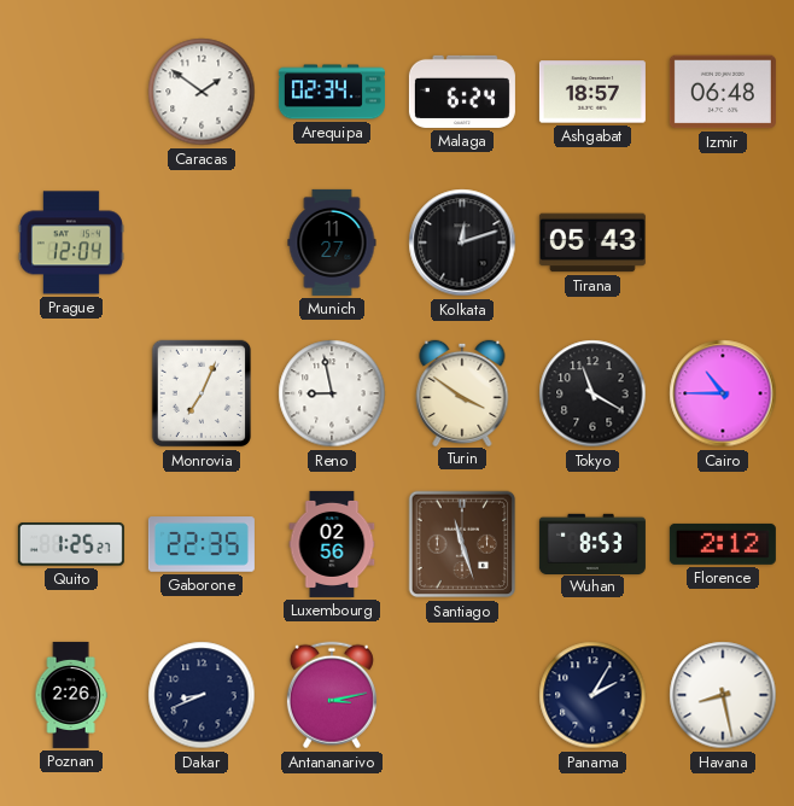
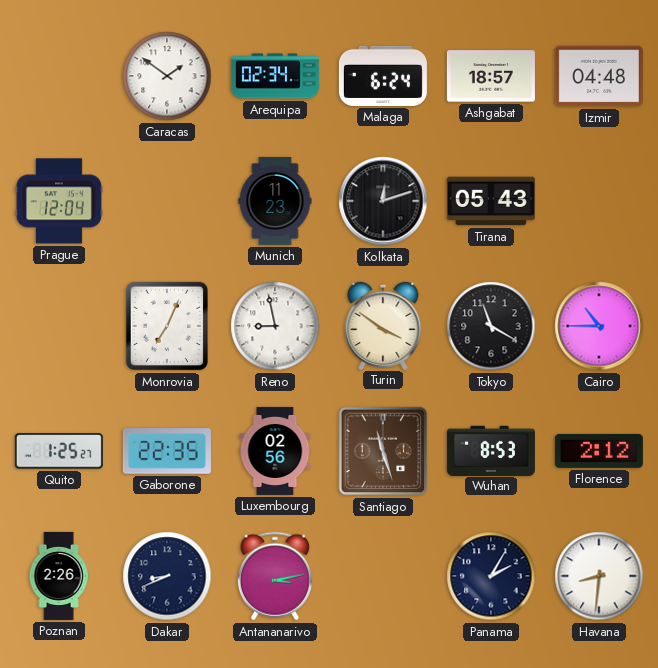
Izmir: 06:48 -> 04:48 (599, 76)
Munich: 11:27 -> 11:23 (275, 201)
Havana: 8:28 -> 8:31 (599, 576)
